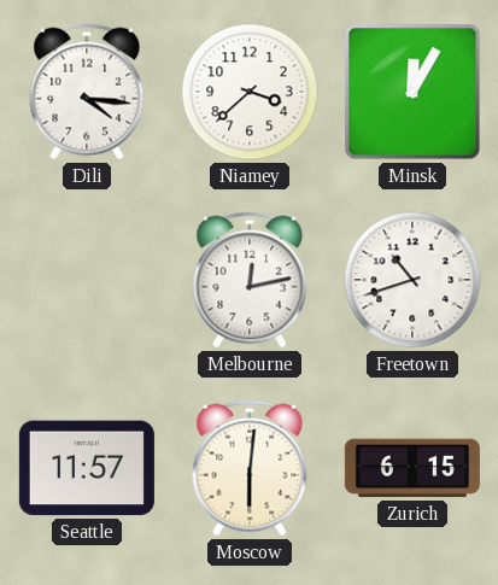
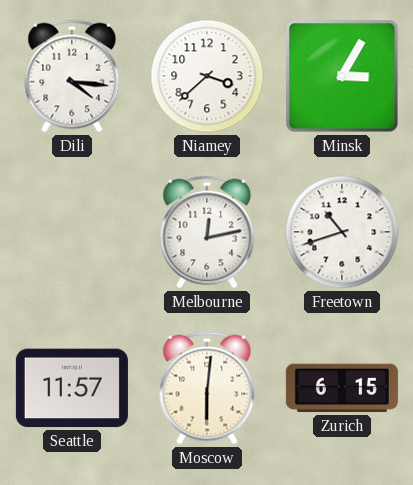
Minsk: 12:05 -> 3:05 (342, 76)
